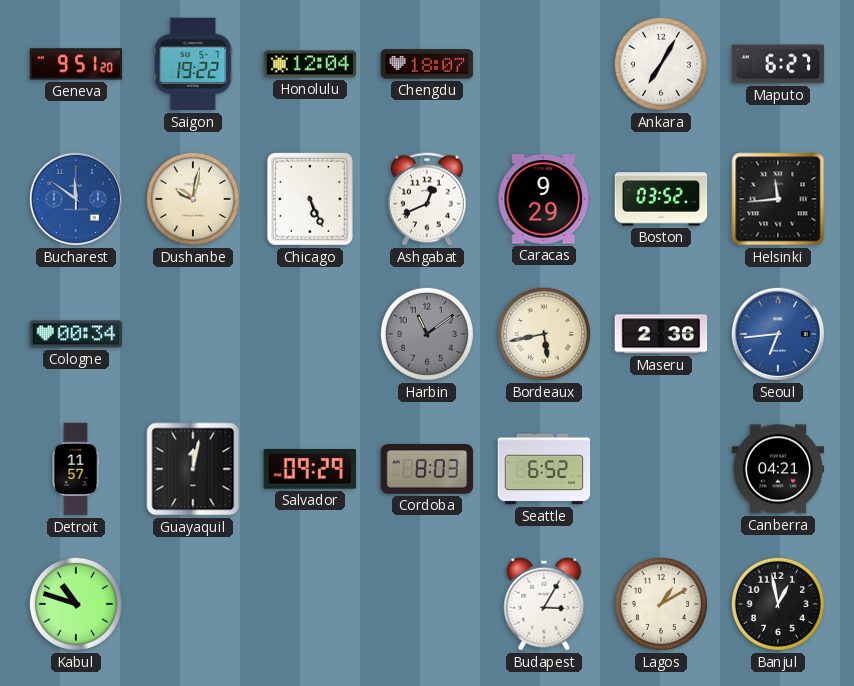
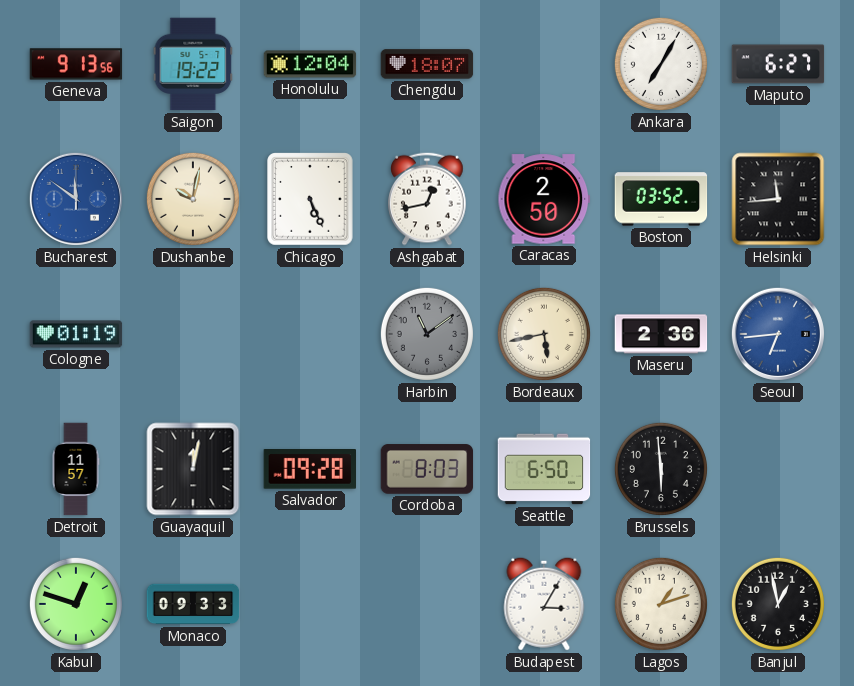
Geneva: 9:51 -> 9:13 (76, 64)
Ashgabat: 12:41 -> 12:43 (427, 199)
Caracas: 9:29 -> 2:50 (544, 199)
Cologne: 00:34 -> 01:19 (76, 334)
Salvador: 09:29 -> 09:28 (309, 470)
Seattle: 6:52 -> 6:50 (544, 469)
Brussels: none -> 5:59 (661, 469)
Canberra: 04:21 -> none (778, 469)
Kabul: 10:48 -> 12:48 (76, 604)
Monaco: none -> 09:33 (193, 604)
Lagos: 1:10 -> 1:12 (661, 604)
